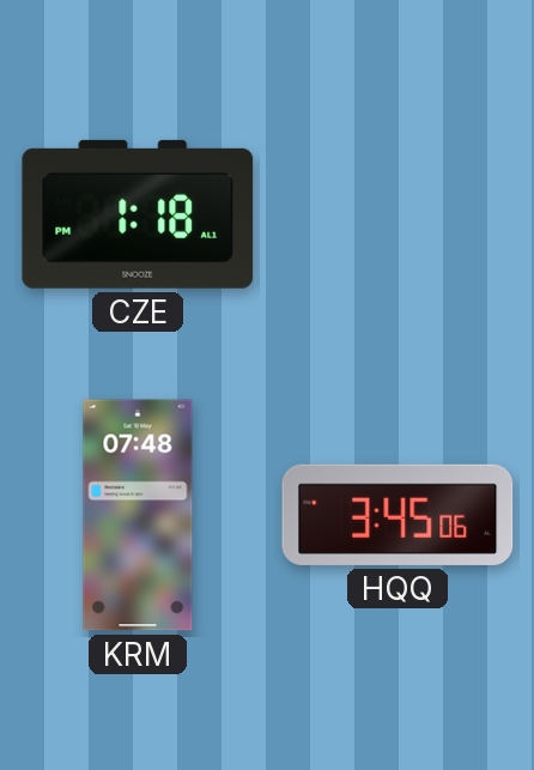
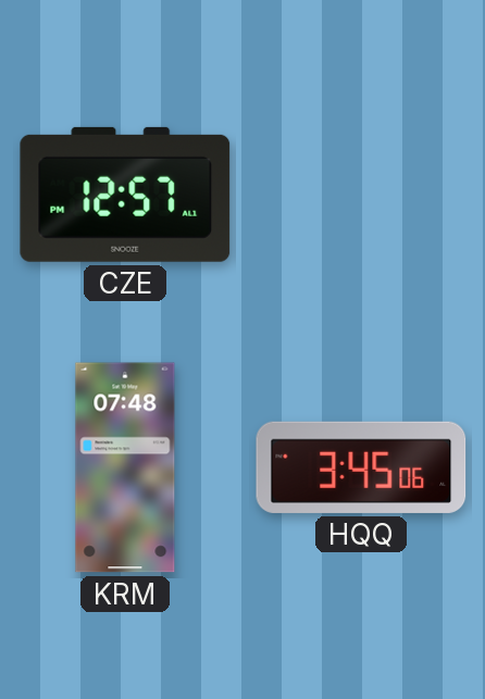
CZE: 1:18 -> 12:57 (125, 195)
